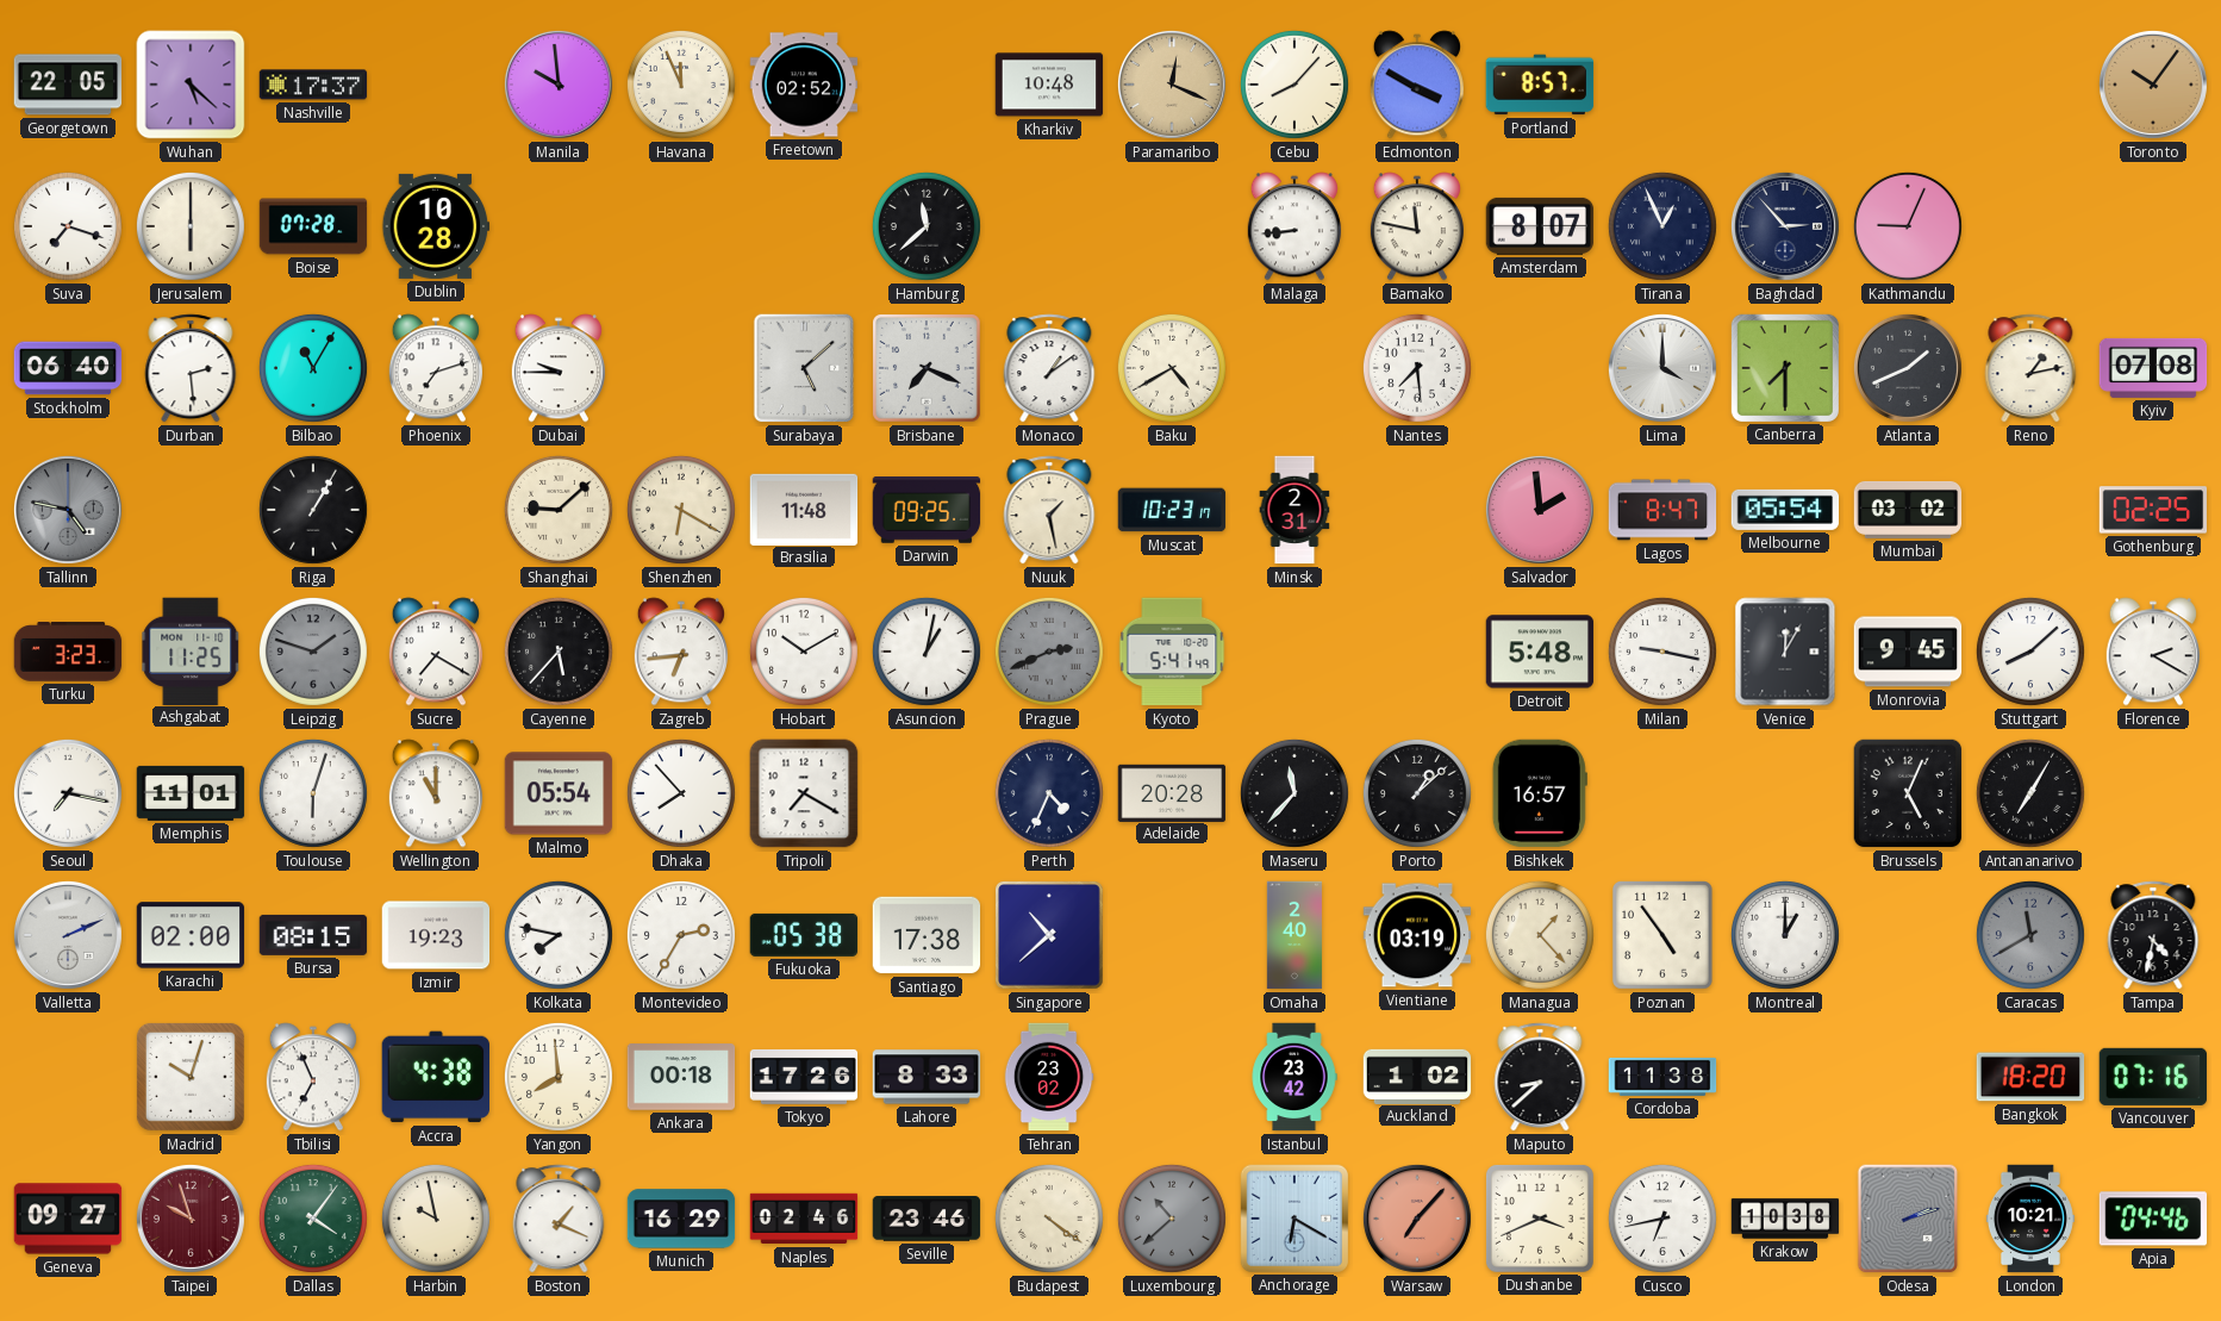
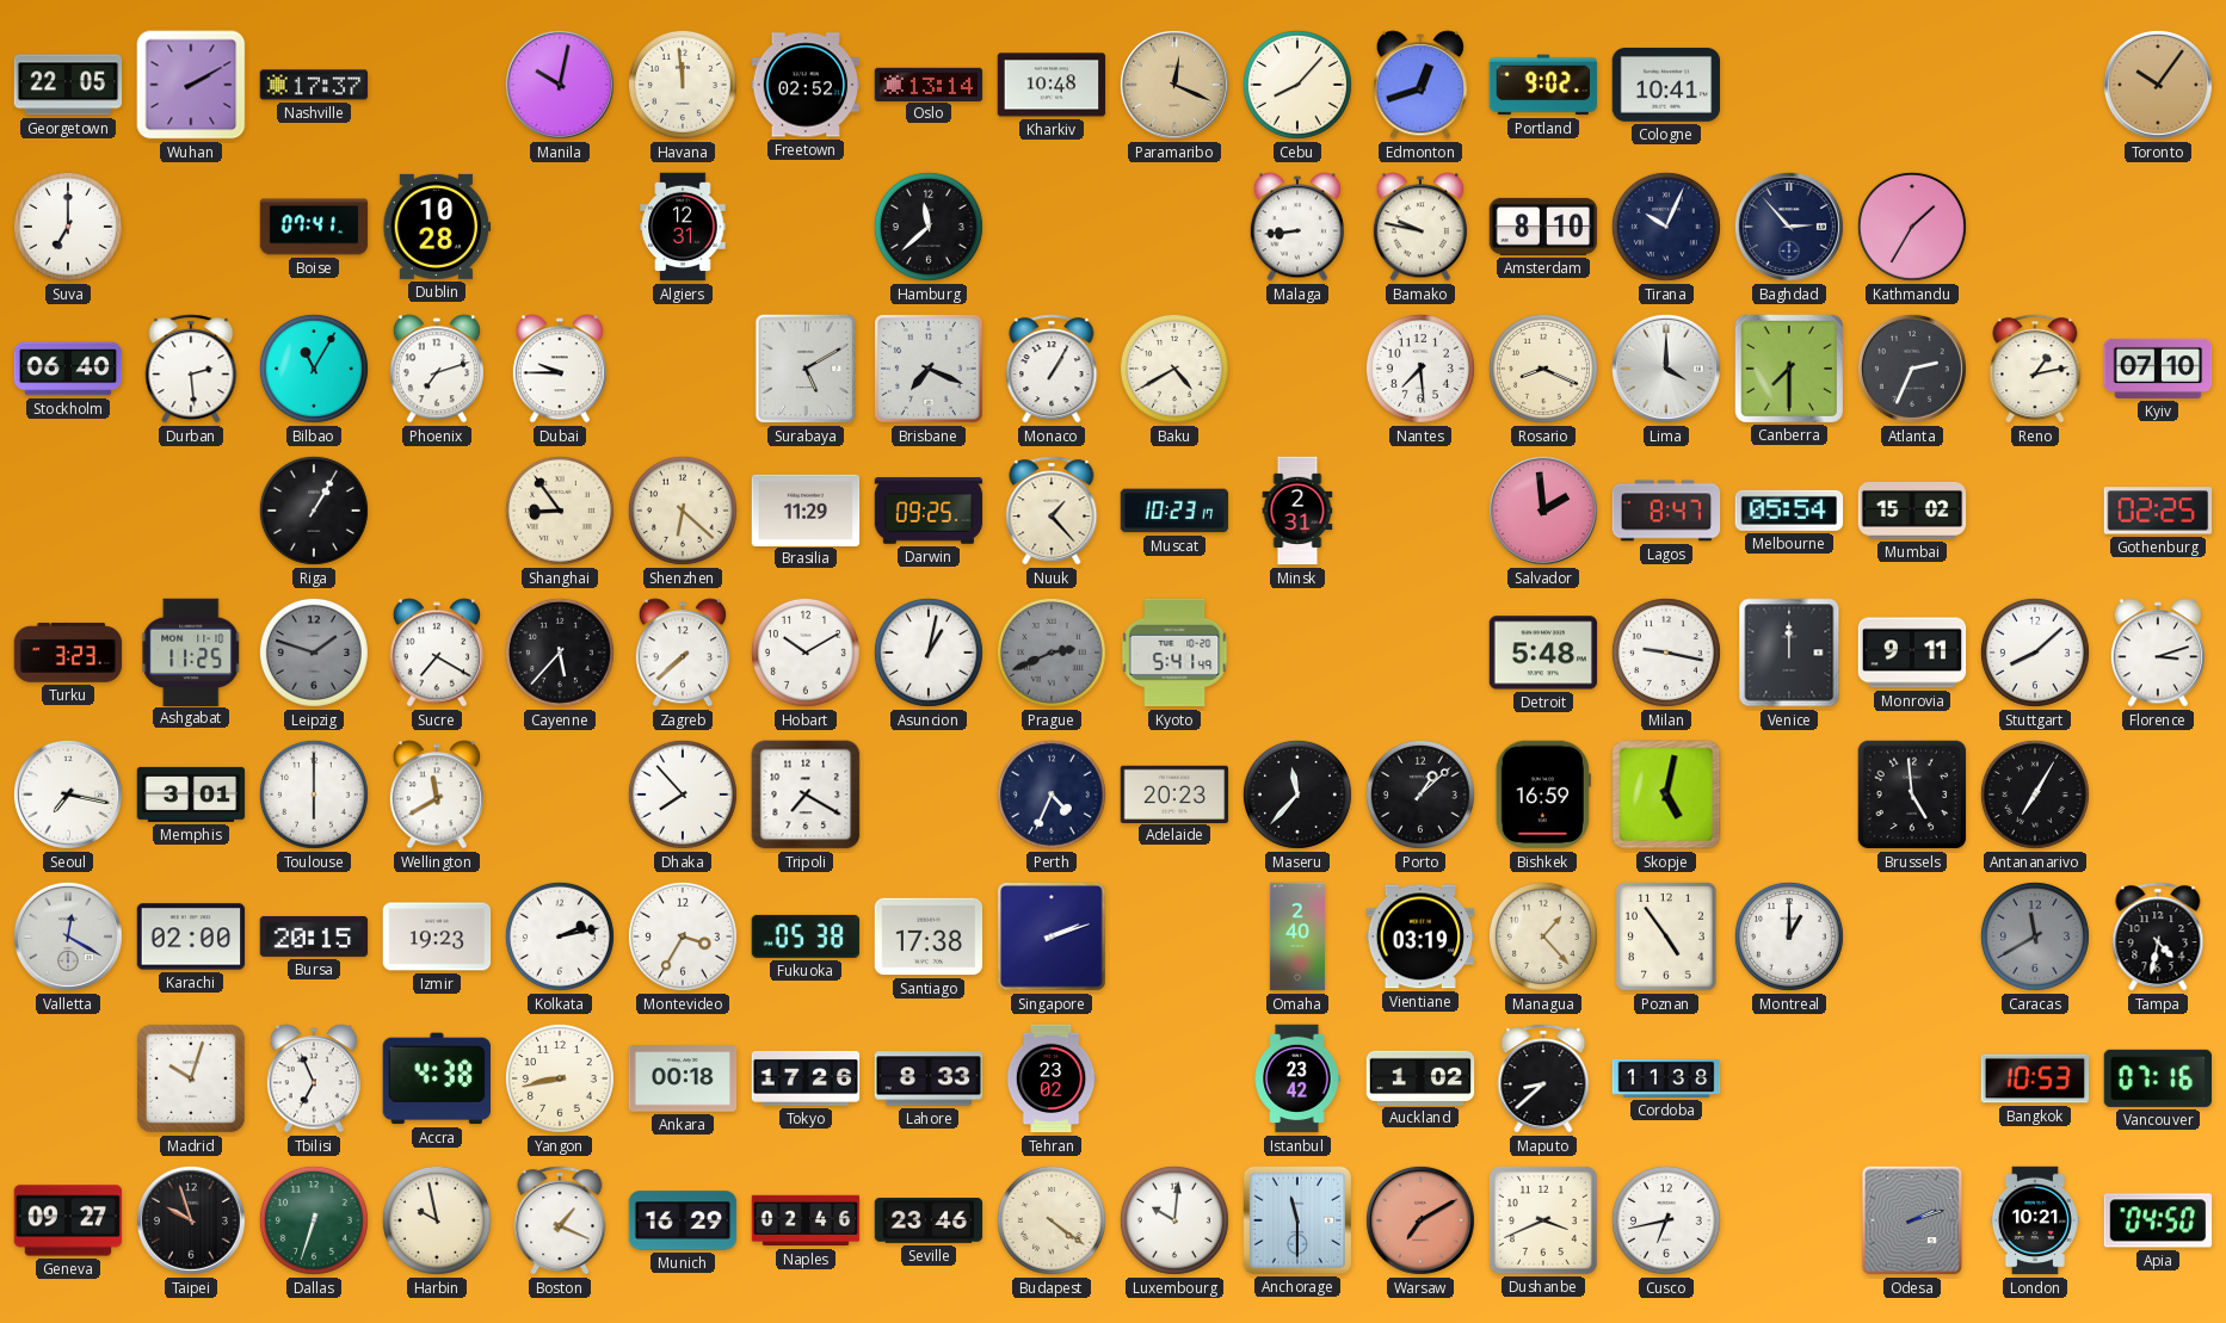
Wuhan: 5:22 -> 2:10 (191, 85)
Manila: 9:59 -> 10:02 (560, 85)
Havana: 11:56 -> 11:59 (683, 85)
Oslo: none -> 13:14 (929, 84)
Edmonton: 3:50 -> 12:42 (1420, 85)
Portland: 8:57 -> 9:02 (1543, 85)
Cologne: none -> 10:41 (1666, 86)
Suva: 7:18 -> 7:00 (68, 227)
Jerusalem: 6:00 -> none (191, 226)
Boise: 07:28 -> 07:41 (314, 227)
Algiers: none -> 12:31 (683, 227)
Bamako: 11:47 -> 9:47 (1420, 227)
Amsterdam: 8:07 -> 8:10 (1543, 227)
Tirana: 12:56 -> 10:04 (1666, 227)
Kathmandu: 9:04 -> 1:35 (1912, 227)
Surabaya: 5:08 -> 5:10 (806, 369)
Monaco: 1:09 -> 1:05 (1052, 369)
Rosario: none -> 8:19 (1543, 369)
Atlanta: 1:41 -> 2:34 (1912, 369)
Kyiv: 07:08 -> 07:10 (2158, 369)
Tallinn: 4:47 -> none (68, 510)
Shanghai: 9:08 -> 8:54 (560, 511)
Shenzhen: 6:20 -> 6:22 (683, 511)
Brasilia: 11:48 -> 11:29 (806, 509)
Nuuk: 1:28 -> 1:23 (1052, 511)
Mumbai: 03:02 -> 15:02 (1912, 511)
Zagreb: 6:44 -> 7:38 (683, 653)
Venice: 12:05 -> 12:00 (1789, 653)
Monrovia: 9:45 -> 9:11 (1912, 653)
Florence: 2:20 -> 3:12 (2158, 653)
Memphis: 11:01 -> 3:01 (191, 795)
Toulouse: 6:03 -> 6:00 (314, 795)
Wellington: 11:00 -> 11:40 (437, 795)
Malmo: 05:54 -> none (559, 793)
Adelaide: 20:28 -> 20:23 (1174, 793)
Bishkek: 16:57 -> 16:59 (1543, 795)
Skopje: none -> 5:02 (1666, 795)
Brussels: 5:04 -> 4:59 (1912, 795)
Valletta: 2:11 -> 12:20 (68, 936)
Bursa: 08:15 -> 20:15 (314, 936)
Kolkata: 7:47 -> 2:13 (560, 936)
Montevideo: 2:35 -> 3:35 (683, 936)
Singapore: 10:38 -> 2:12 (1052, 936)
Yangon: 7:59 -> 8:43 (560, 1078)
Bangkok: 18:20 -> 10:53 (2035, 1078)
Taipei dial: burgundy -> black (191, 1220)
Dallas: 4:06 -> 6:33 (314, 1220)
Luxembourg: 10:38 -> 10:01 (1174, 1220)
Luxembourg dial: grey -> white (1174, 1220)
Anchorage: 6:20 -> 11:30 (1296, 1219)
Warsaw: 7:07 -> 7:10 (1420, 1220)
Krakow: 10:38 -> none (1785, 1219)
Apia: 04:46 -> 04:50 (2158, 1220)
